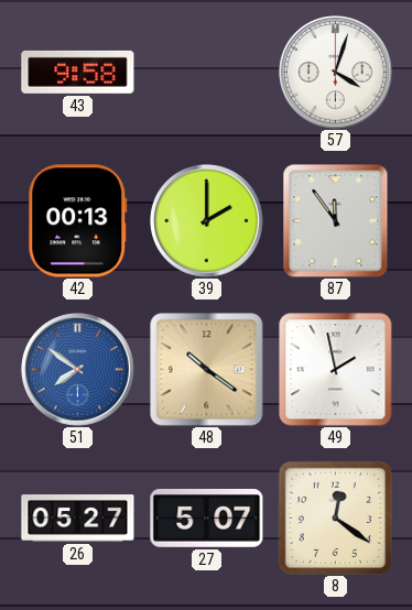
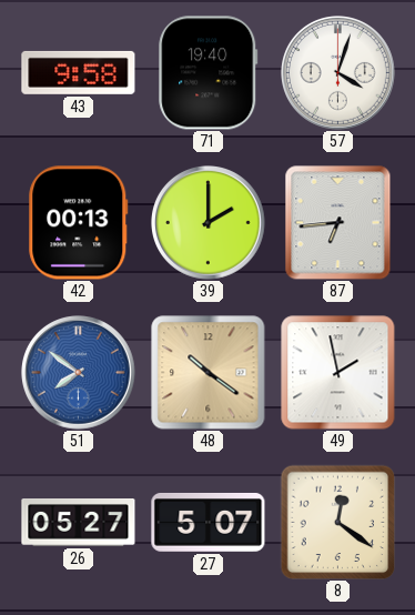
71: none -> 19:40 (209, 73)
87: 11:54 -> 6:44 (338, 223)
